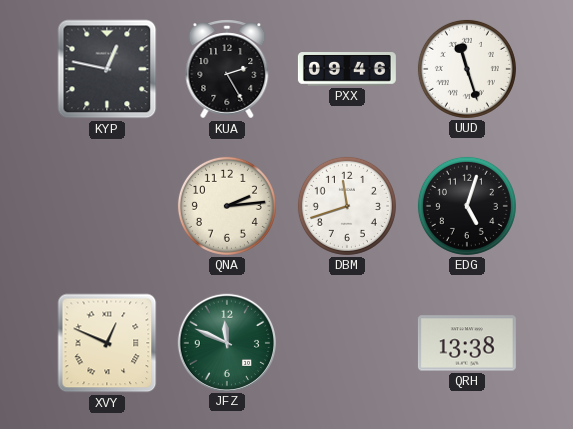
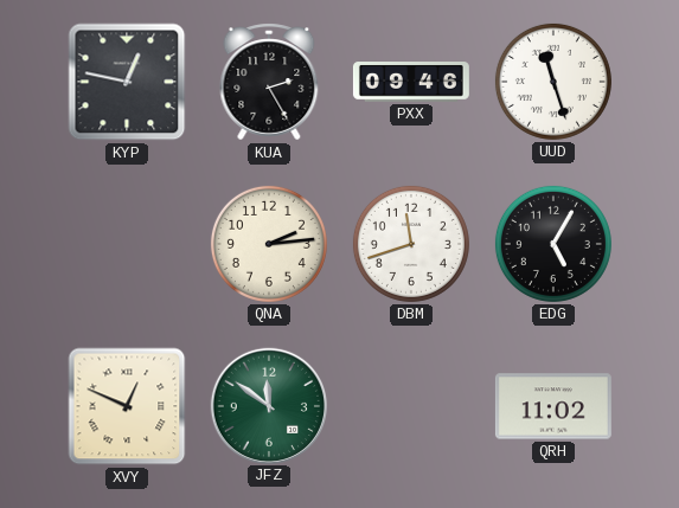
EDG: 5:03 -> 5:05 (553, 244)
JFZ: 11:49 -> 11:51 (268, 405)
QRH: 13:38 -> 11:02 (553, 406)
